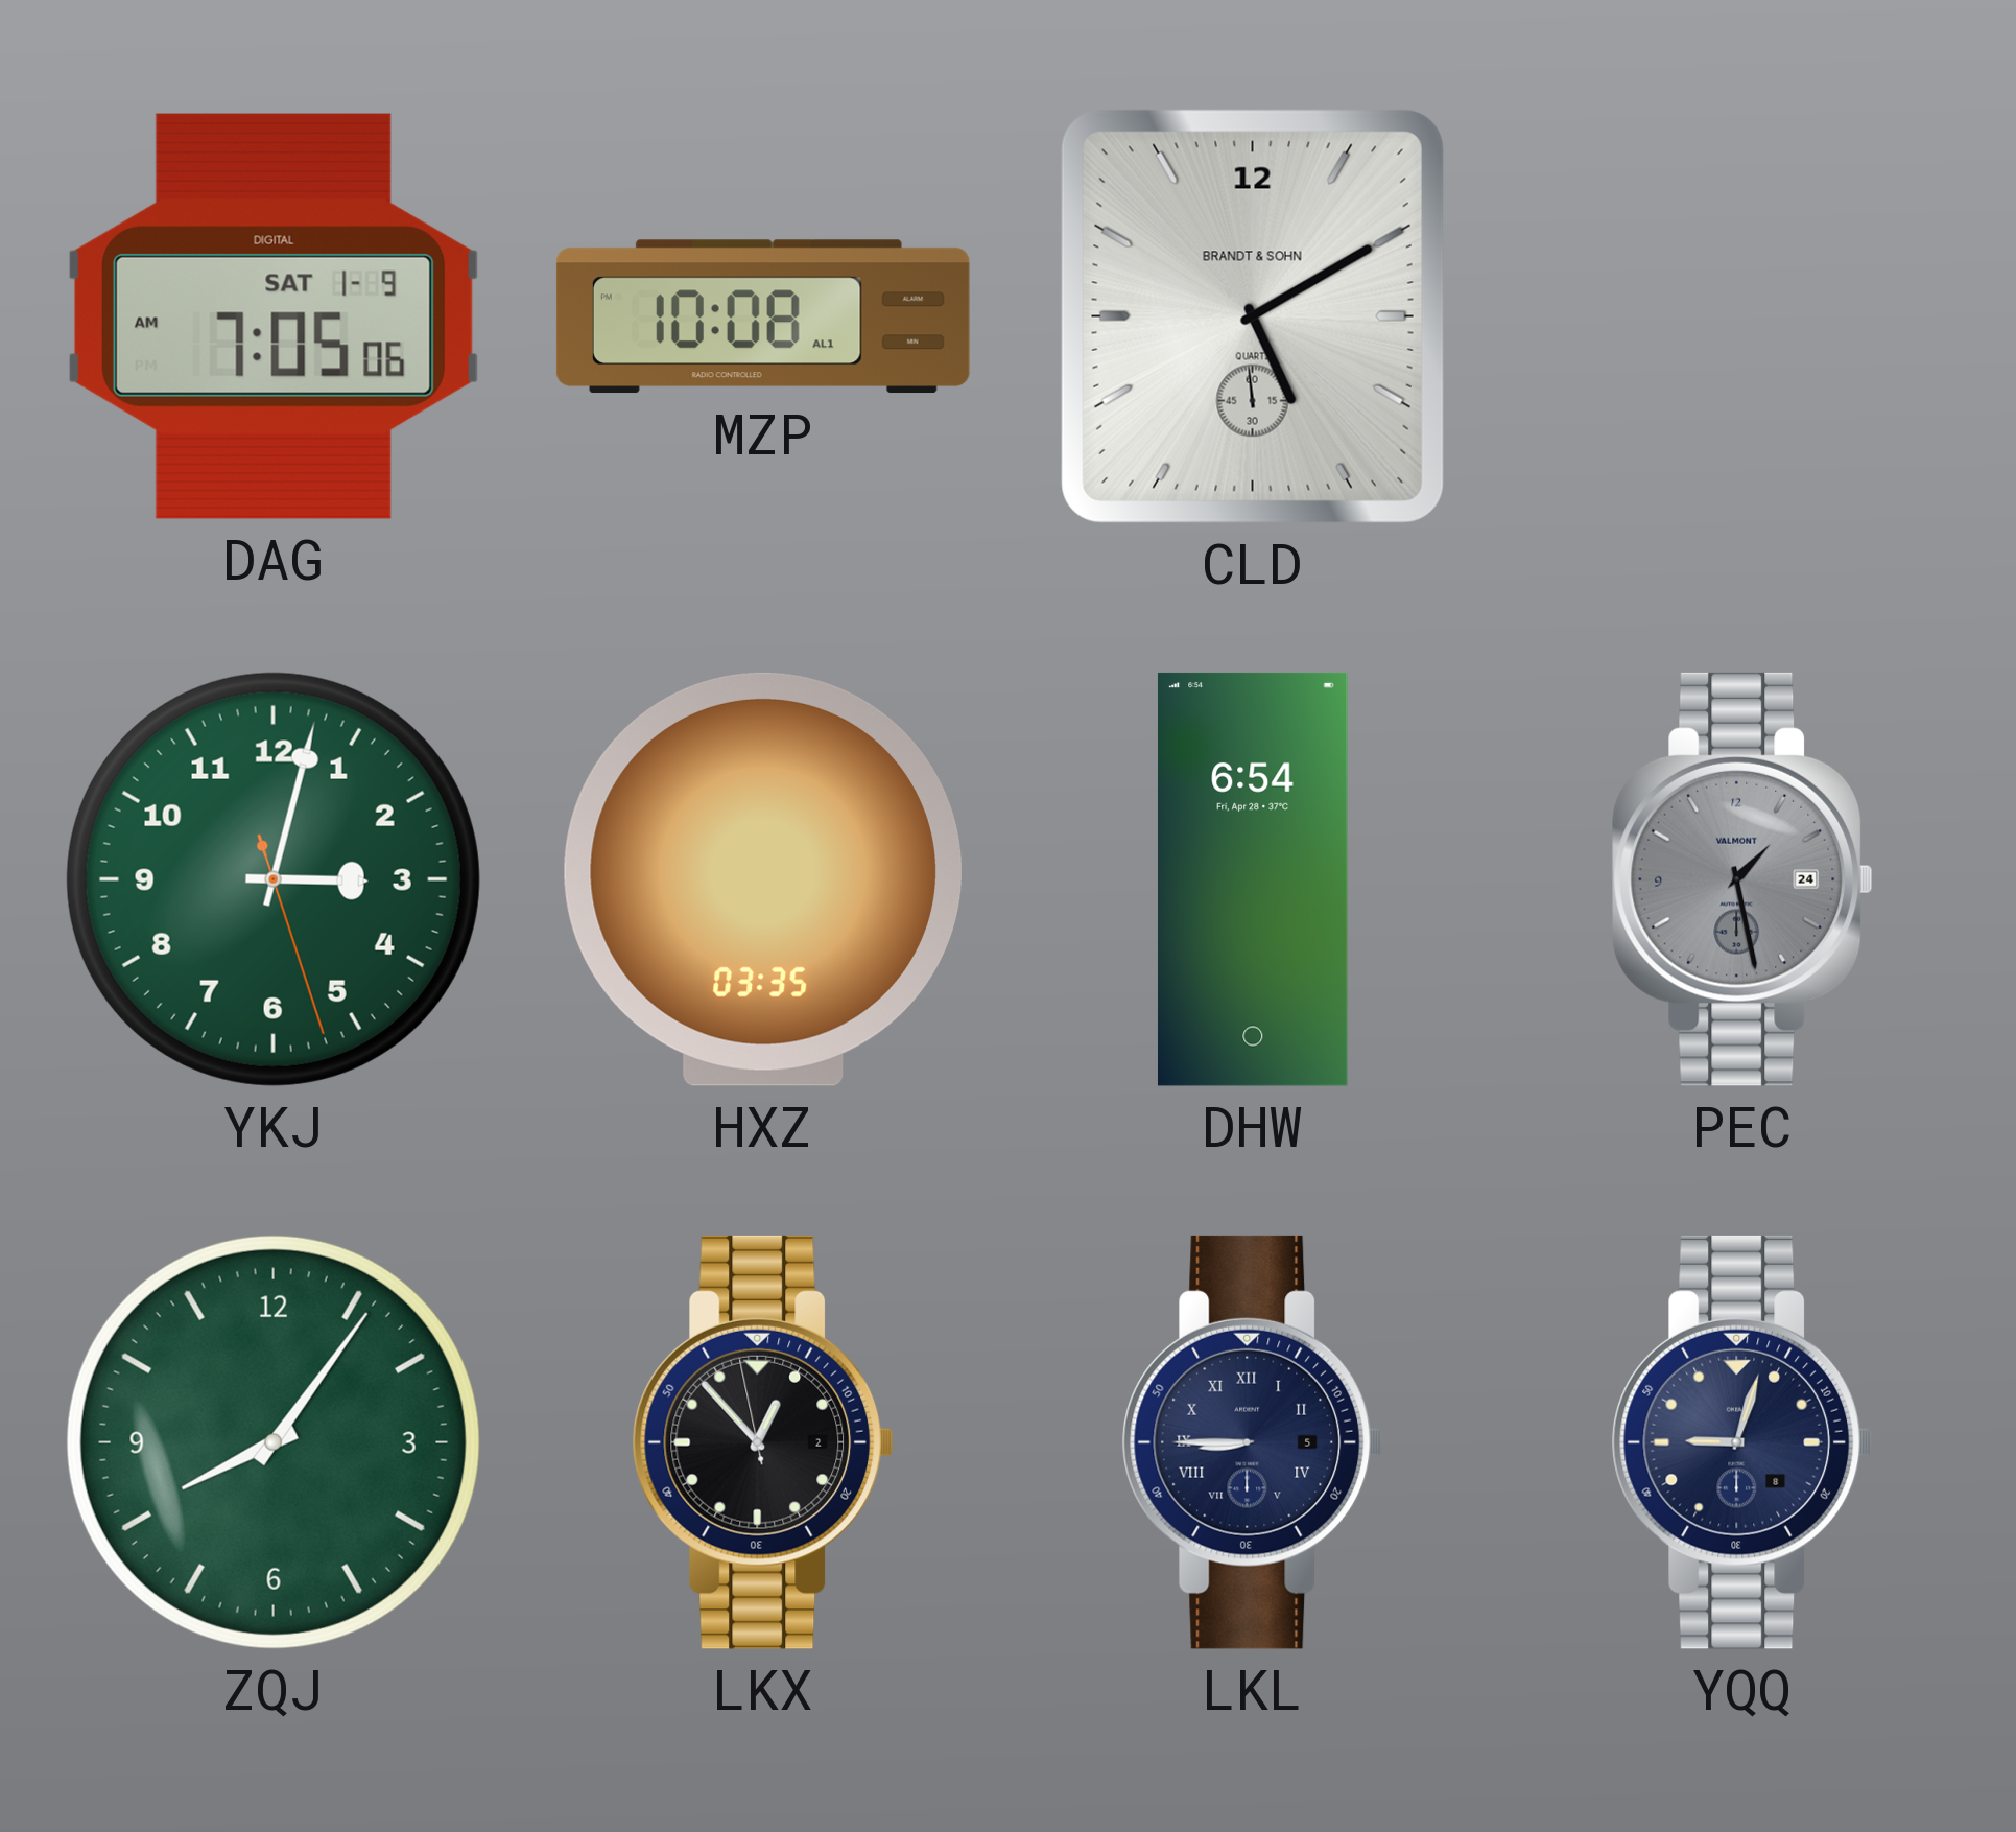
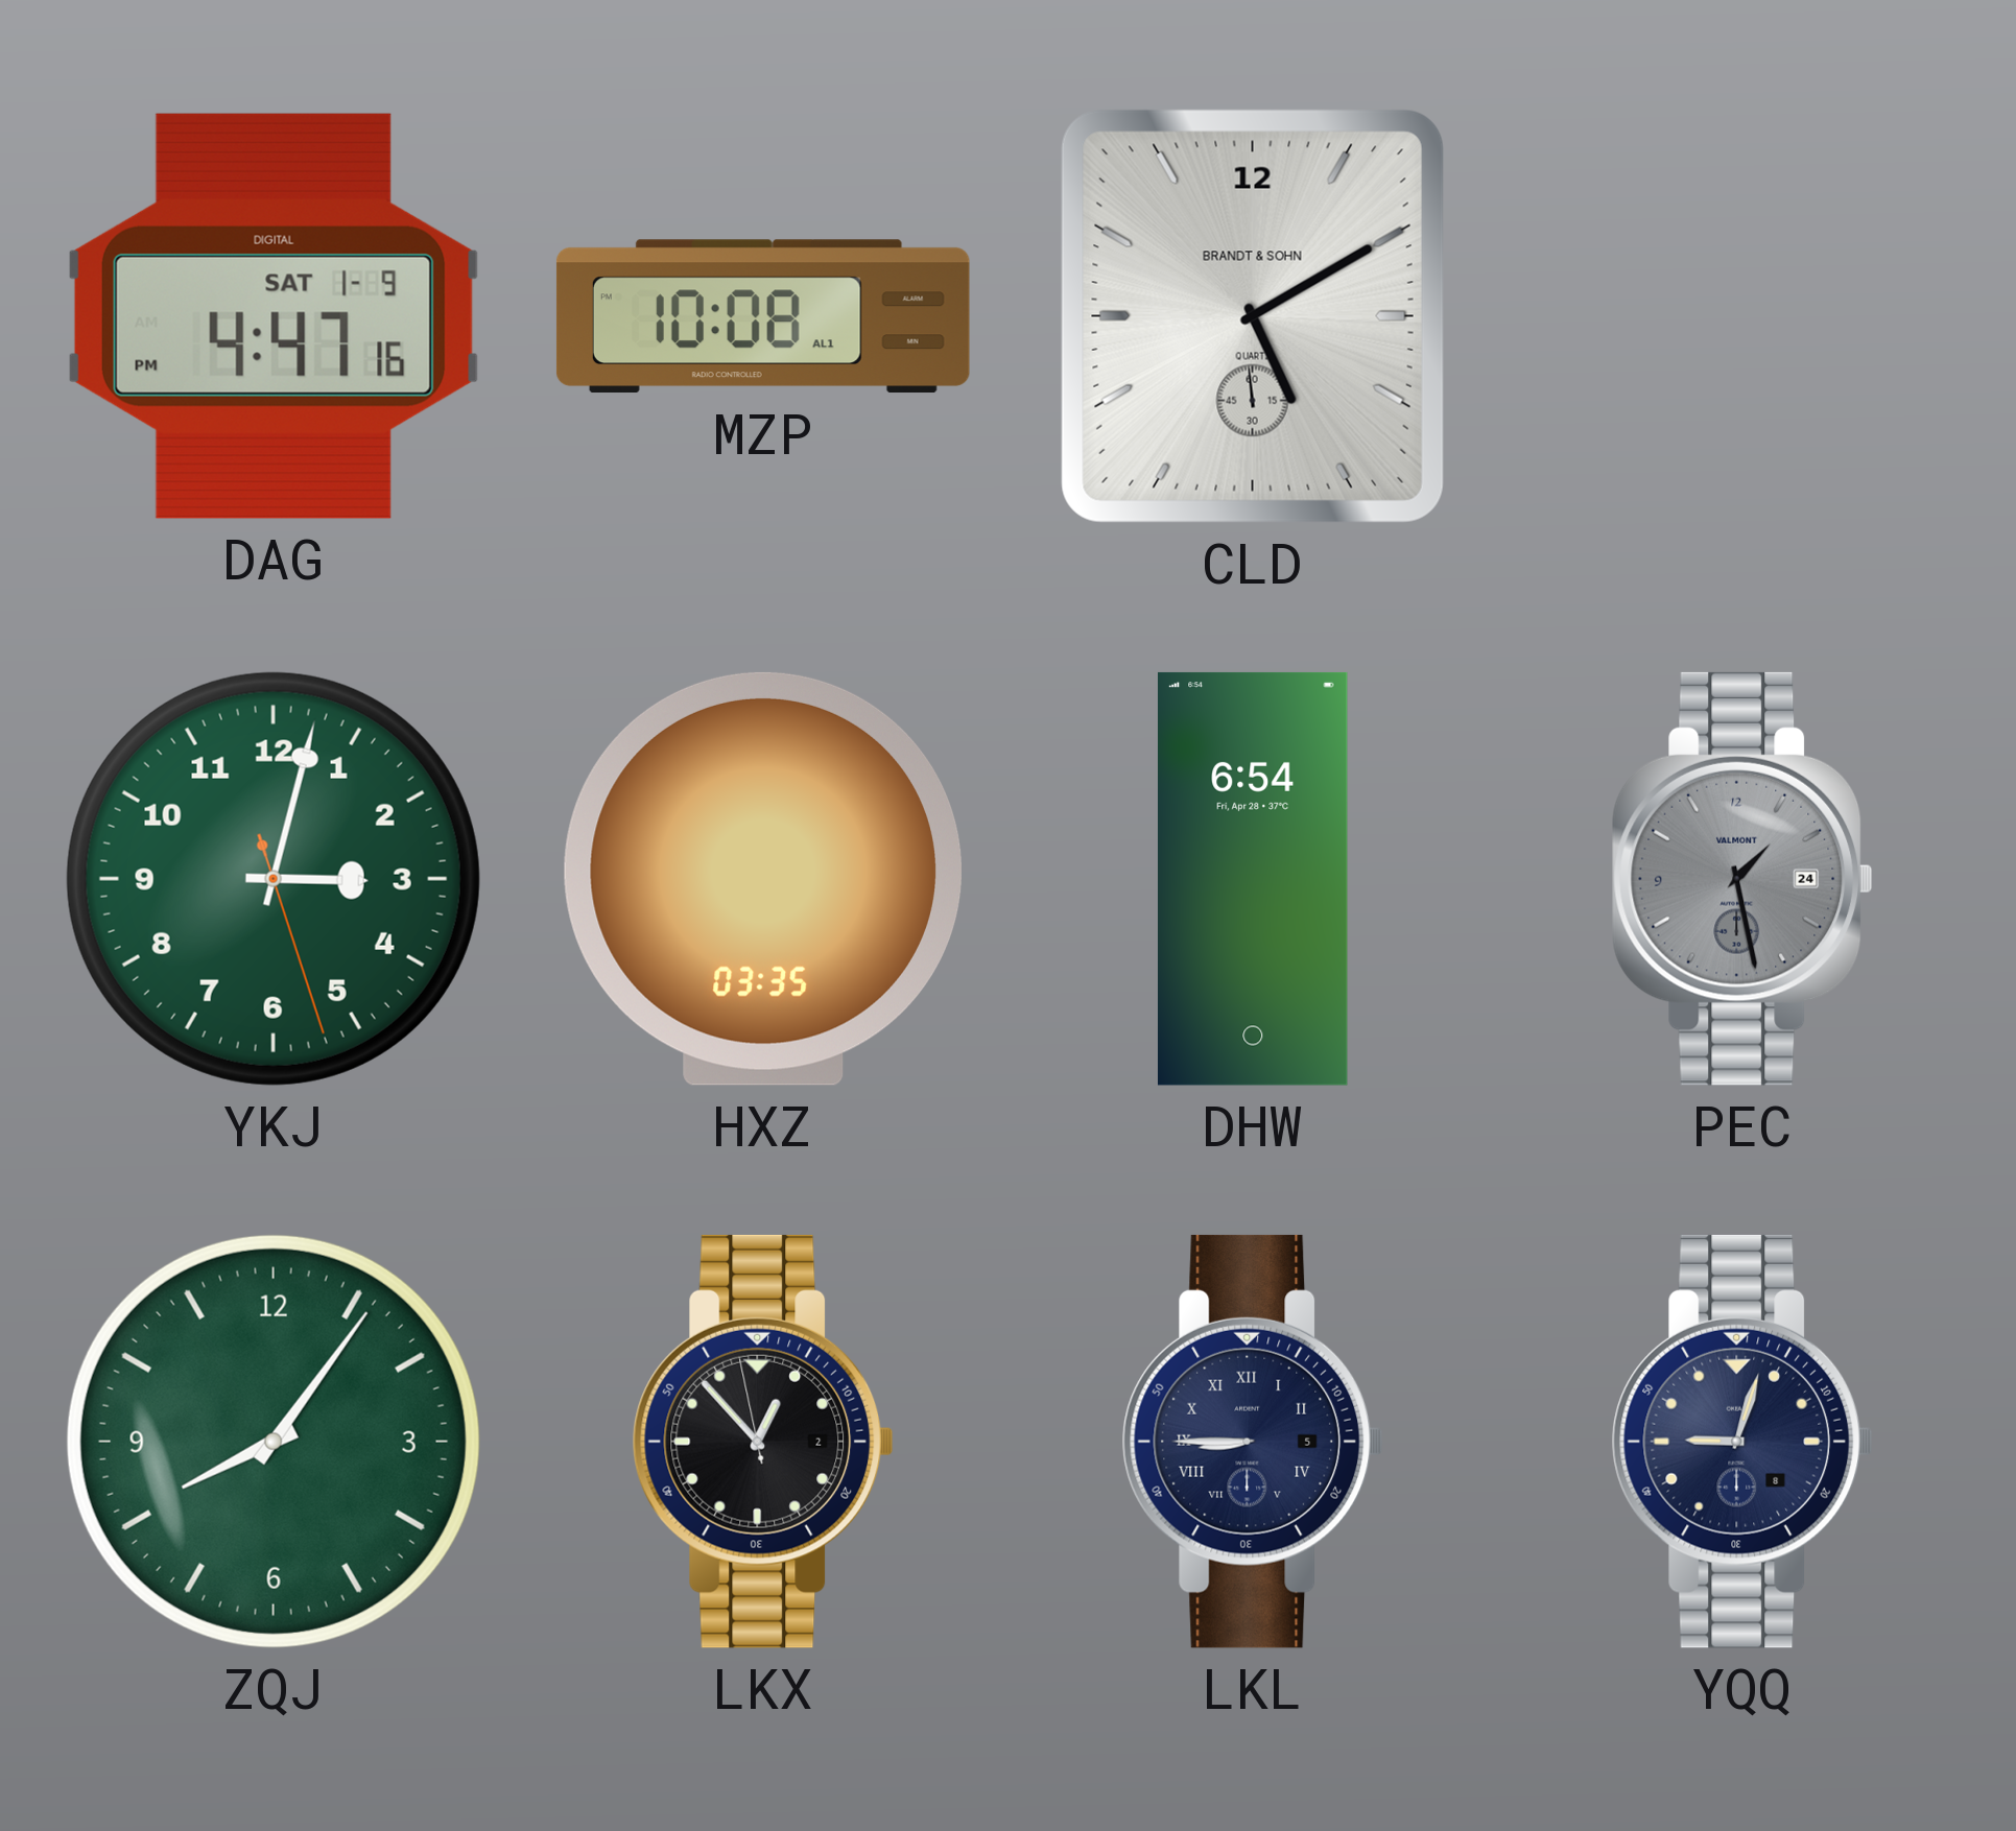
DAG: 7:05 -> 4:47 (274, 316)
